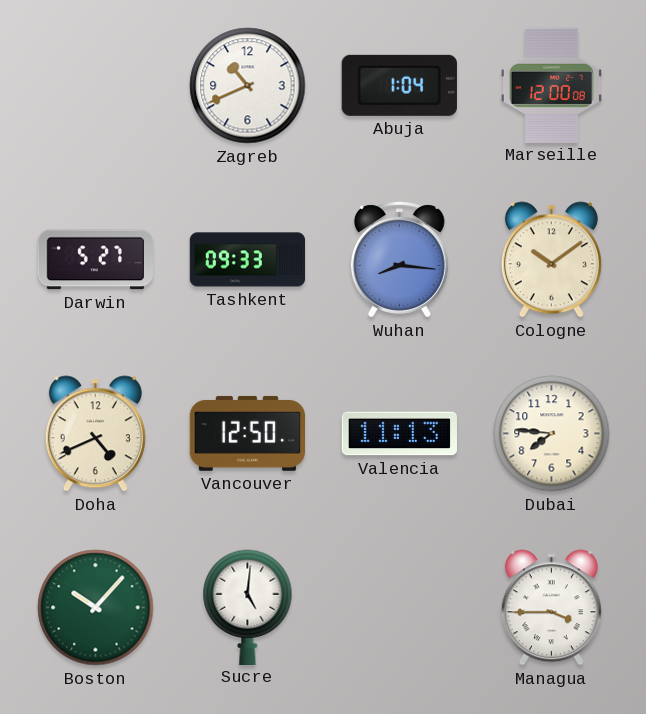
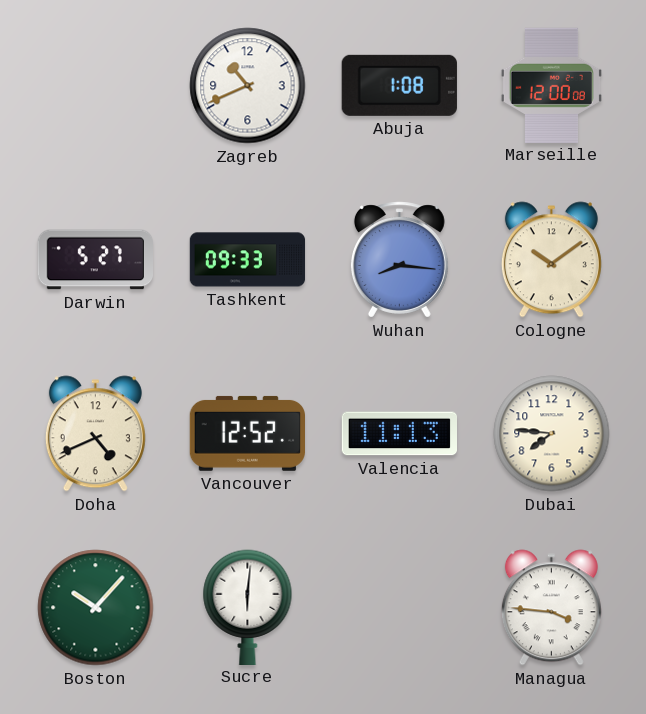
Abuja: 1:04 -> 1:08 (399, 85)
Vancouver: 12:50 -> 12:52 (247, 433)
Sucre: 5:01 -> 6:01 (248, 607)
Managua: 3:45 -> 3:46 (551, 608)
